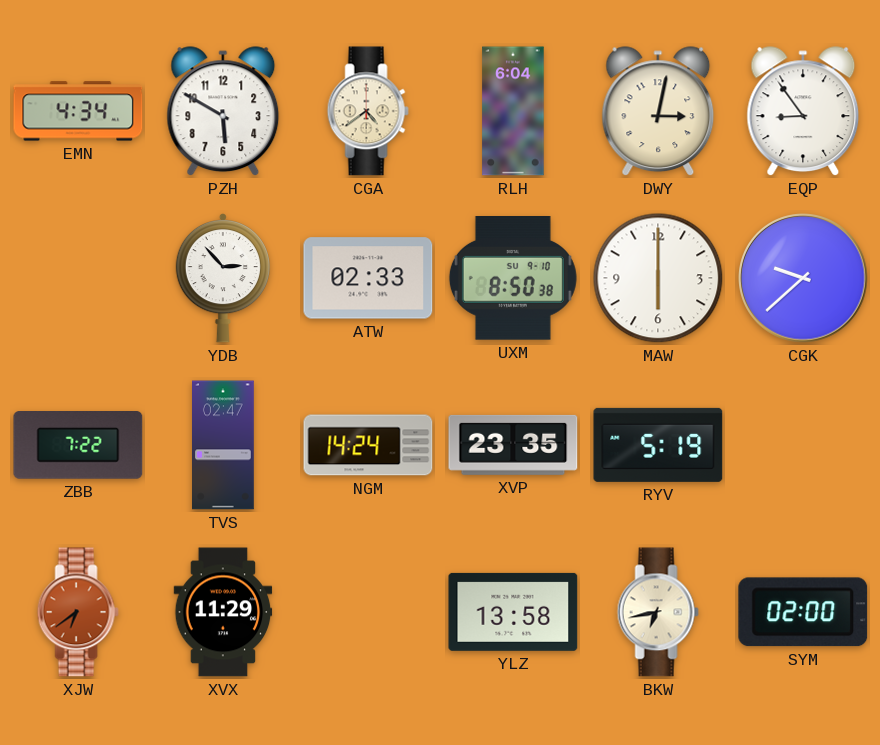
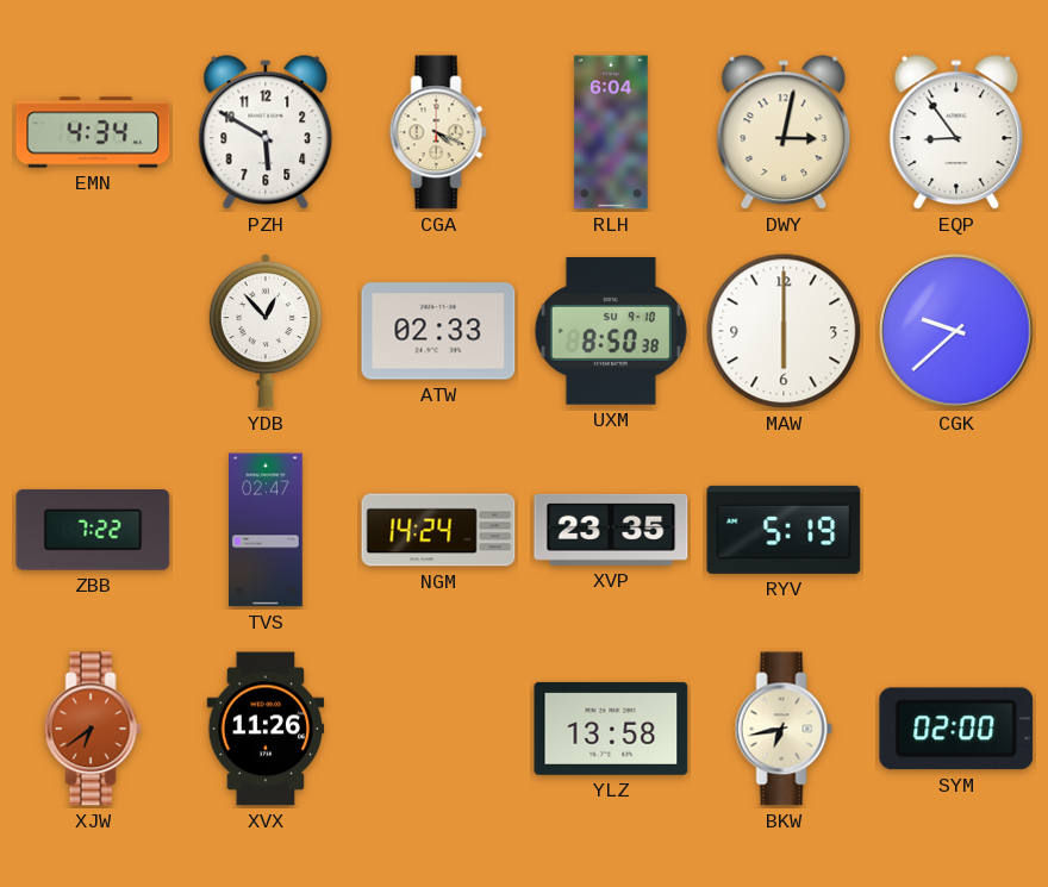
CGA: 4:39 -> 4:19 (438, 132)
YDB: 2:53 -> 12:53 (266, 331)
XVX: 11:29 -> 11:26 (266, 729)
